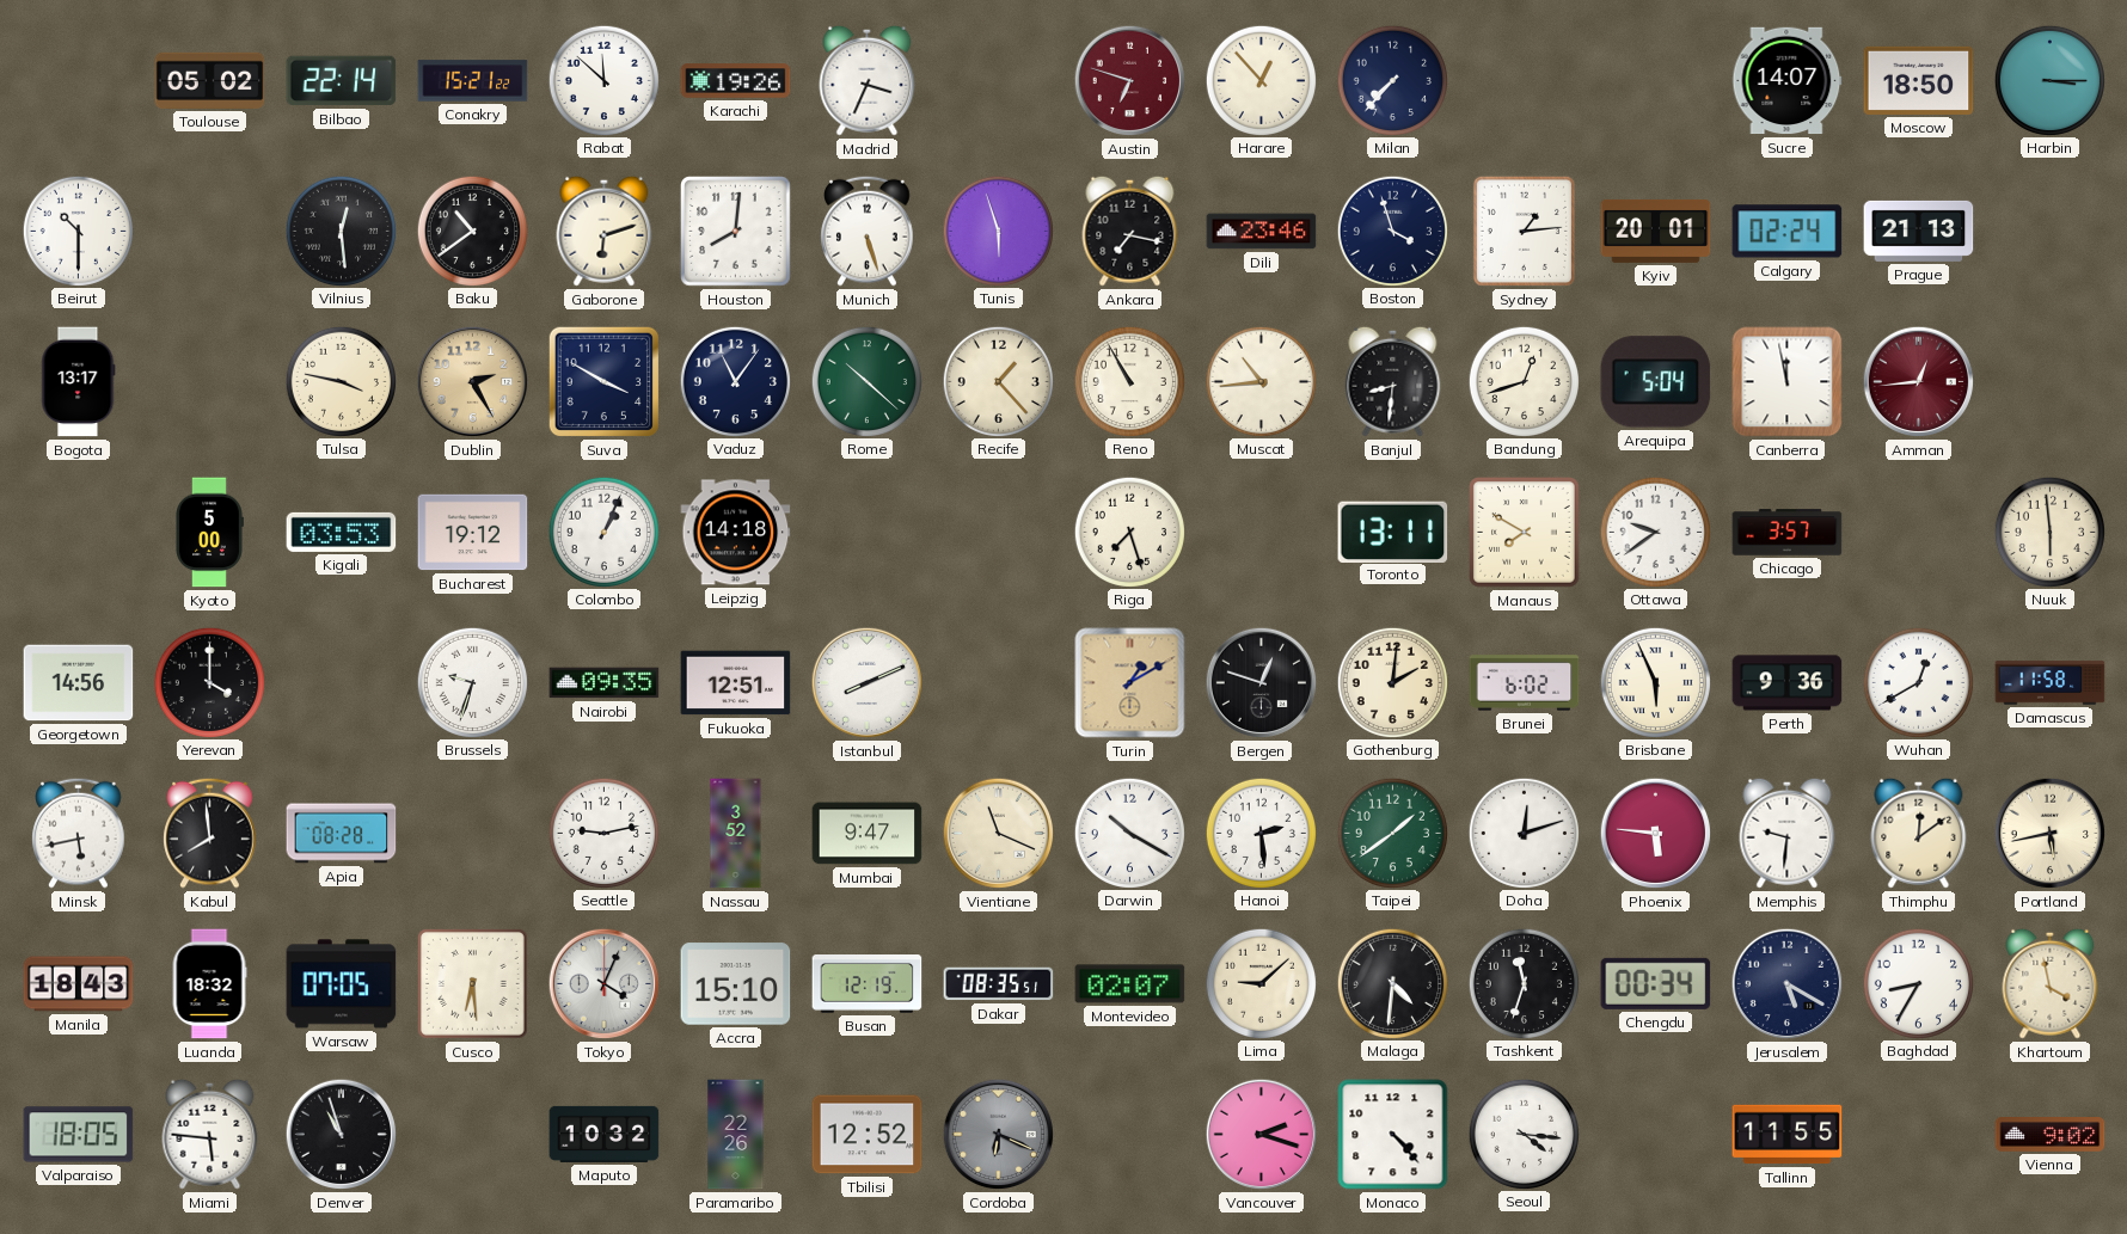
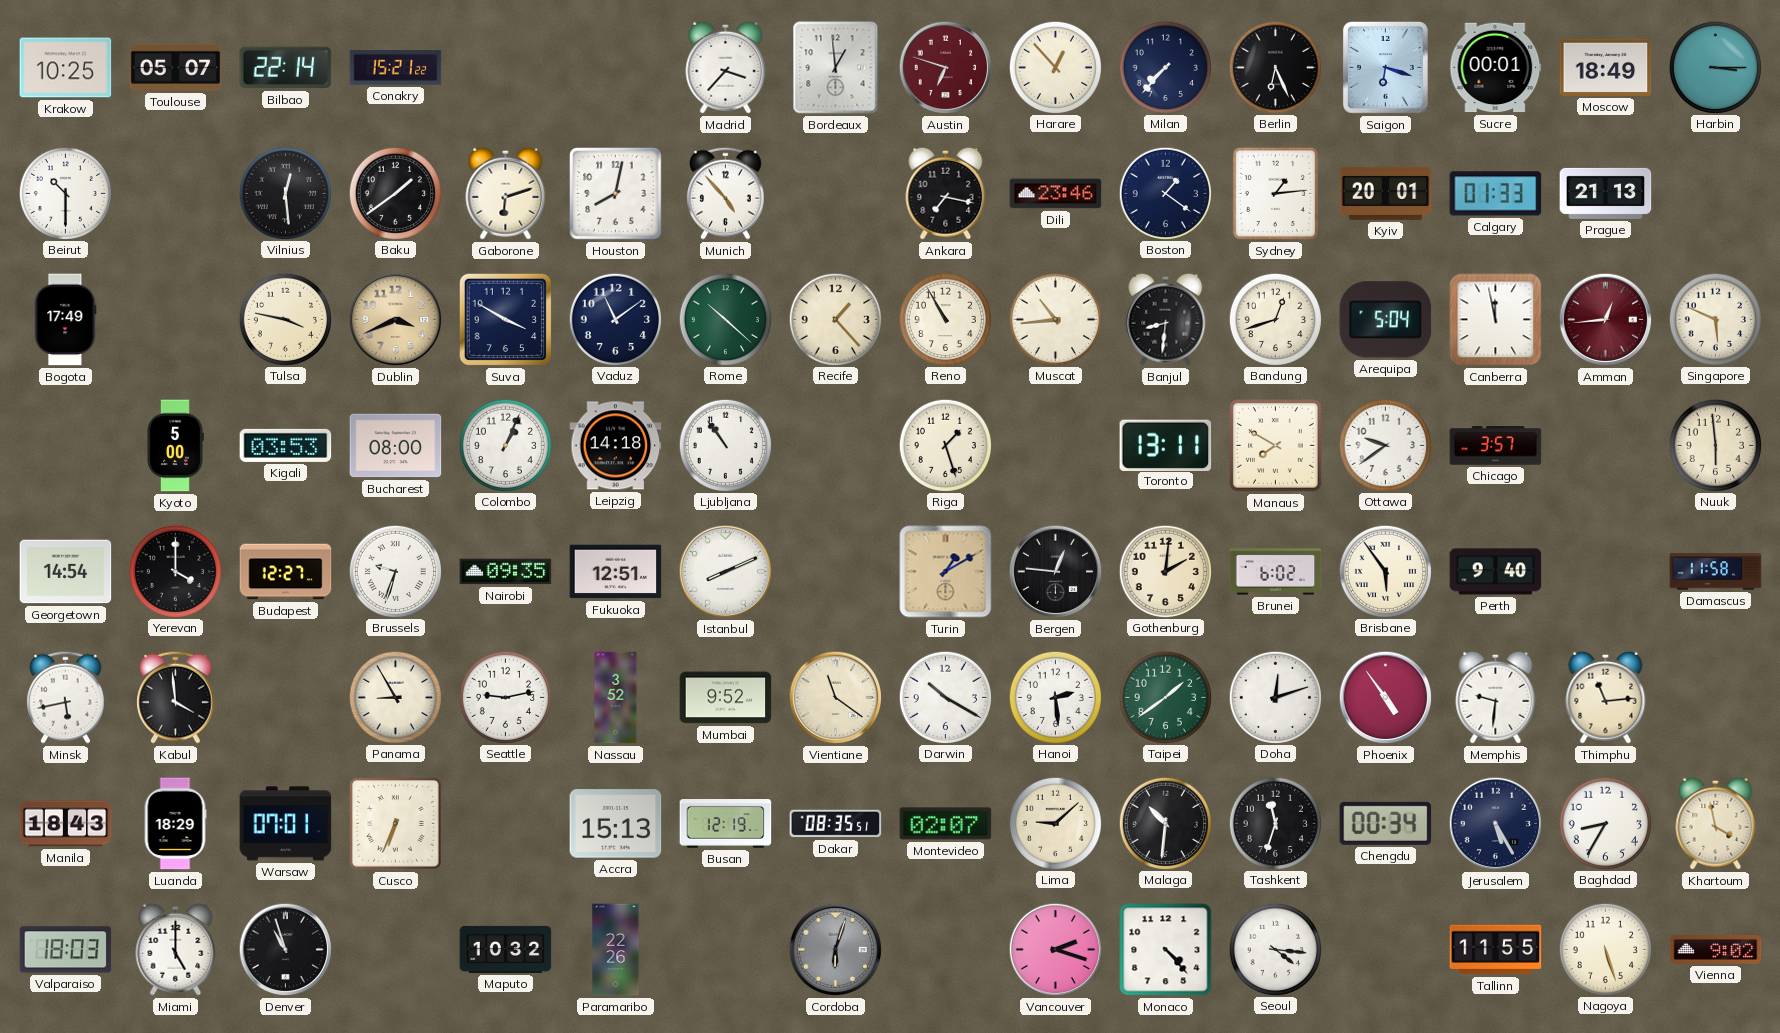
Krakow: none -> 10:25 (66, 68)
Toulouse: 05:02 -> 05:07 (176, 67)
Rabat: 11:52 -> none (603, 80)
Karachi: 19:26 -> none (736, 81)
Madrid: 3:34 -> 3:37 (726, 67)
Bordeaux: none -> 12:59 (836, 68)
Berlin: none -> 6:26 (1275, 67)
Saigon: none -> 6:18 (1385, 67)
Sucre: 14:07 -> 00:01 (1496, 68)
Moscow: 18:50 -> 18:49 (1606, 67)
Baku: 10:39 -> 1:39 (395, 193)
Houston: 8:01 -> 8:02 (616, 194)
Munich: 5:27 -> 4:53 (726, 193)
Tunis: 5:57 -> none (998, 231)
Boston: 3:57 -> 1:21 (1165, 193)
Calgary: 02:24 -> 01:33 (1496, 194)
Bogota: 13:17 -> 17:49 (66, 320)
Dublin: 2:25 -> 3:41 (396, 320)
Vaduz: 11:06 -> 11:09 (615, 319)
Singapore: none -> 5:49 (1715, 319)
Bucharest: 19:12 -> 08:00 (396, 446)
Ljubljana: none -> 10:54 (725, 445)
Riga: 7:27 -> 1:27 (945, 445)
Georgetown: 14:56 -> 14:54 (66, 572)
Budapest: none -> 12:27 (286, 572)
Bergen: 12:48 -> 12:46 (1056, 572)
Brisbane: 5:56 -> 5:54 (1385, 571)
Perth: 9:36 -> 9:40 (1496, 572)
Wuhan: 12:40 -> none (1918, 682)
Kabul: 7:59 -> 3:59 (176, 697)
Apia: 08:28 -> none (342, 834)
Panama: none -> 8:55 (395, 697)
Mumbai: 9:47 -> 9:52 (726, 698)
Vientiane: 11:19 -> 11:21 (836, 698)
Phoenix: 5:46 -> 4:54 (1386, 698)
Thimphu: 12:09 -> 11:14 (1606, 697)
Portland: 5:43 -> none (2051, 834)
Luanda: 18:32 -> 18:29 (175, 824)
Warsaw: 07:05 -> 07:01 (286, 824)
Cusco: 6:29 -> 6:34 (396, 824)
Tokyo: 4:04 -> none (605, 984)
Accra: 15:10 -> 15:13 (616, 824)
Malaga: 4:31 -> 10:31 (1165, 823)
Jerusalem: 5:20 -> 5:25 (1496, 824)
Valparaiso: 18:05 -> 18:03 (66, 950)
Miami: 5:46 -> 5:00 (176, 949)
Tbilisi: 12:52 -> none (868, 1135)
Cordoba: 6:19 -> 6:03 (836, 950)
Nagoya: none -> 5:27 (1605, 949)
